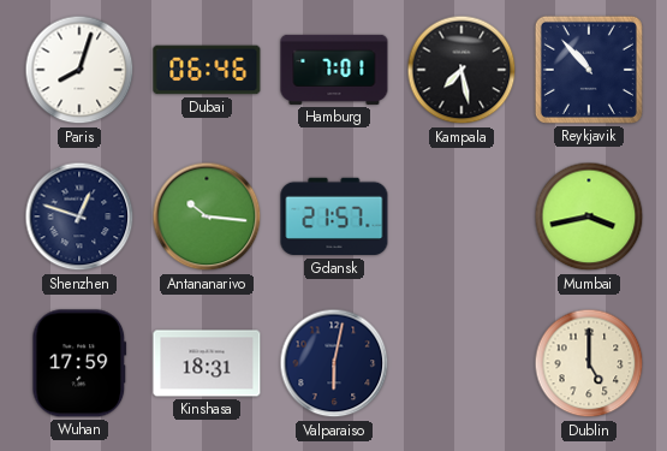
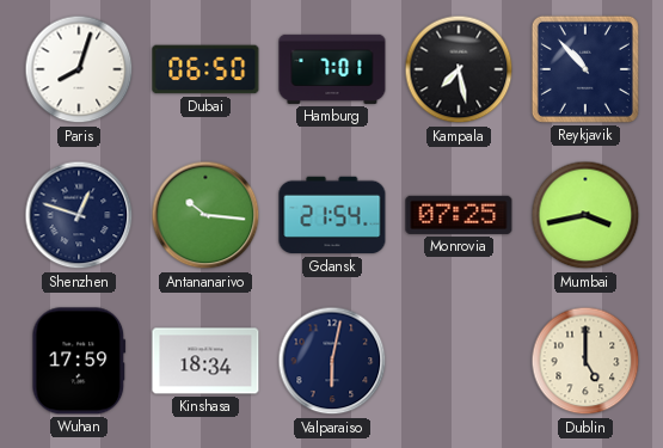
Dubai: 06:46 -> 06:50 (205, 69)
Gdansk: 21:57 -> 21:54 (332, 215)
Monrovia: none -> 07:25 (459, 215)
Kinshasa: 18:31 -> 18:34 (205, 361)
